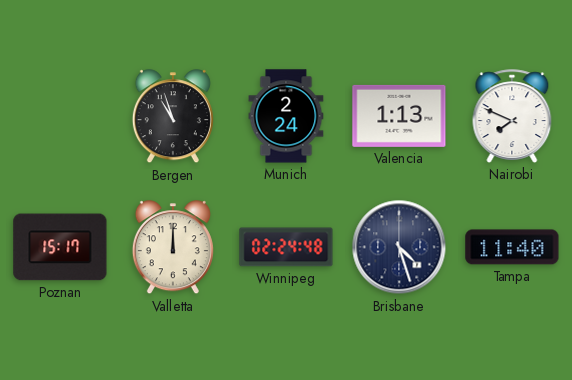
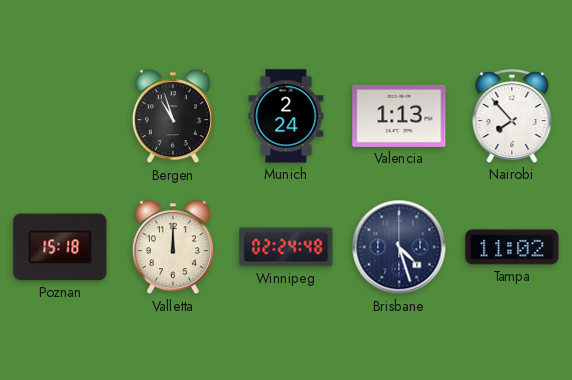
Nairobi: 7:49 -> 7:53 (512, 116)
Poznan: 15:17 -> 15:18 (60, 247)
Tampa: 11:40 -> 11:02 (512, 247)
